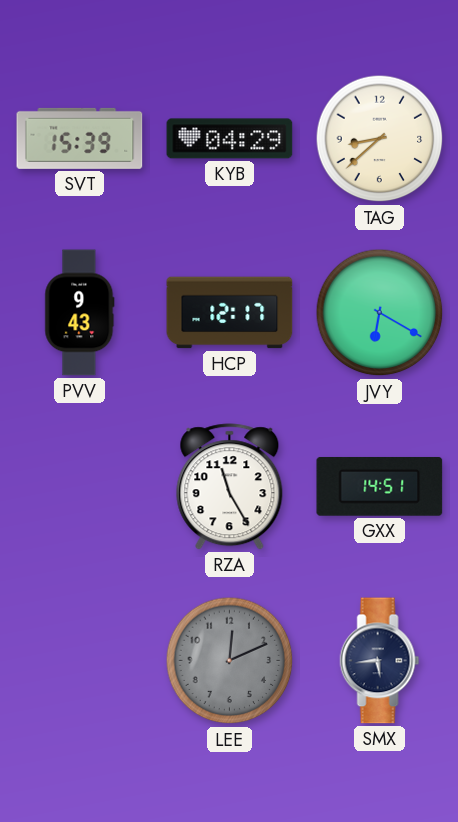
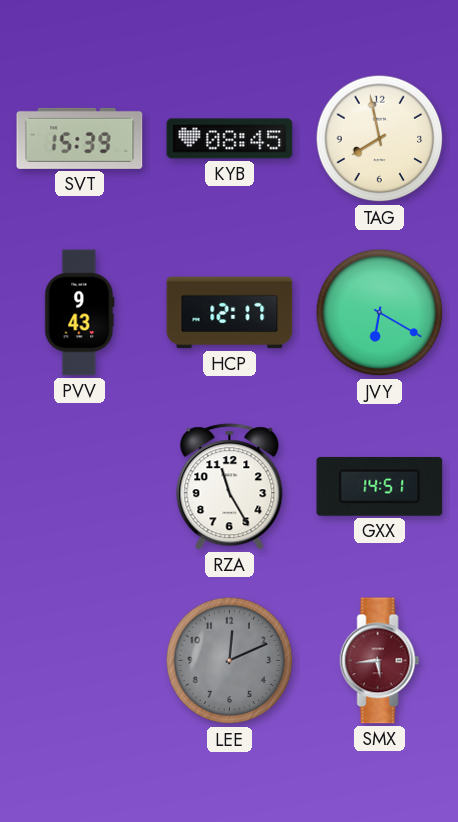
KYB: 04:29 -> 08:45 (230, 139)
TAG: 8:38 -> 7:58 (380, 139)
SMX dial: navy -> burgundy (380, 661)
